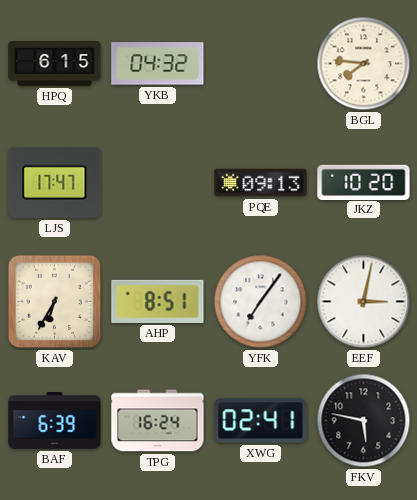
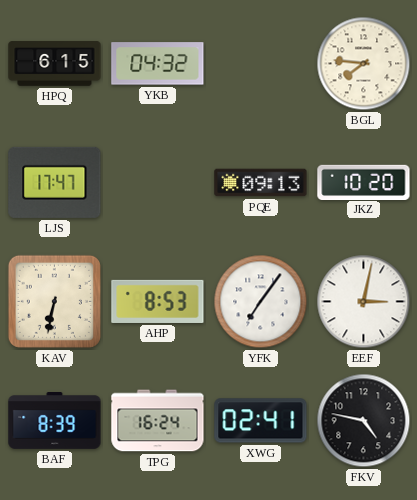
KAV: 6:35 -> 6:32 (54, 301)
AHP: 8:51 -> 8:53 (158, 301)
BAF: 6:39 -> 8:39 (55, 421)
FKV: 5:47 -> 4:47 (364, 421)
